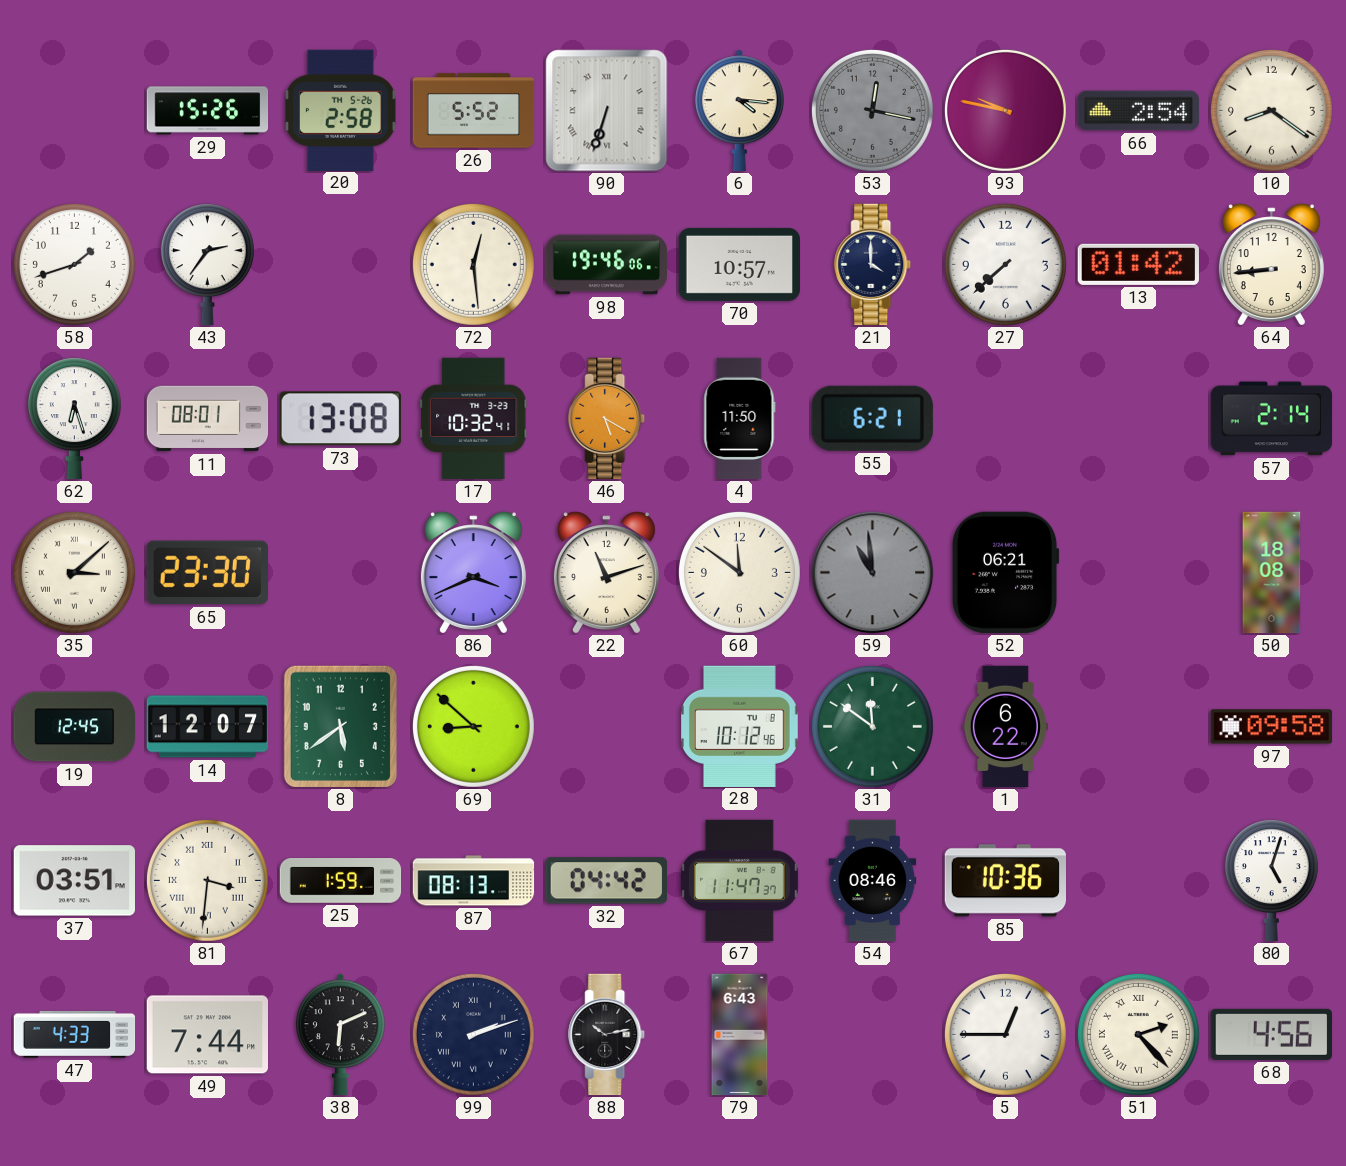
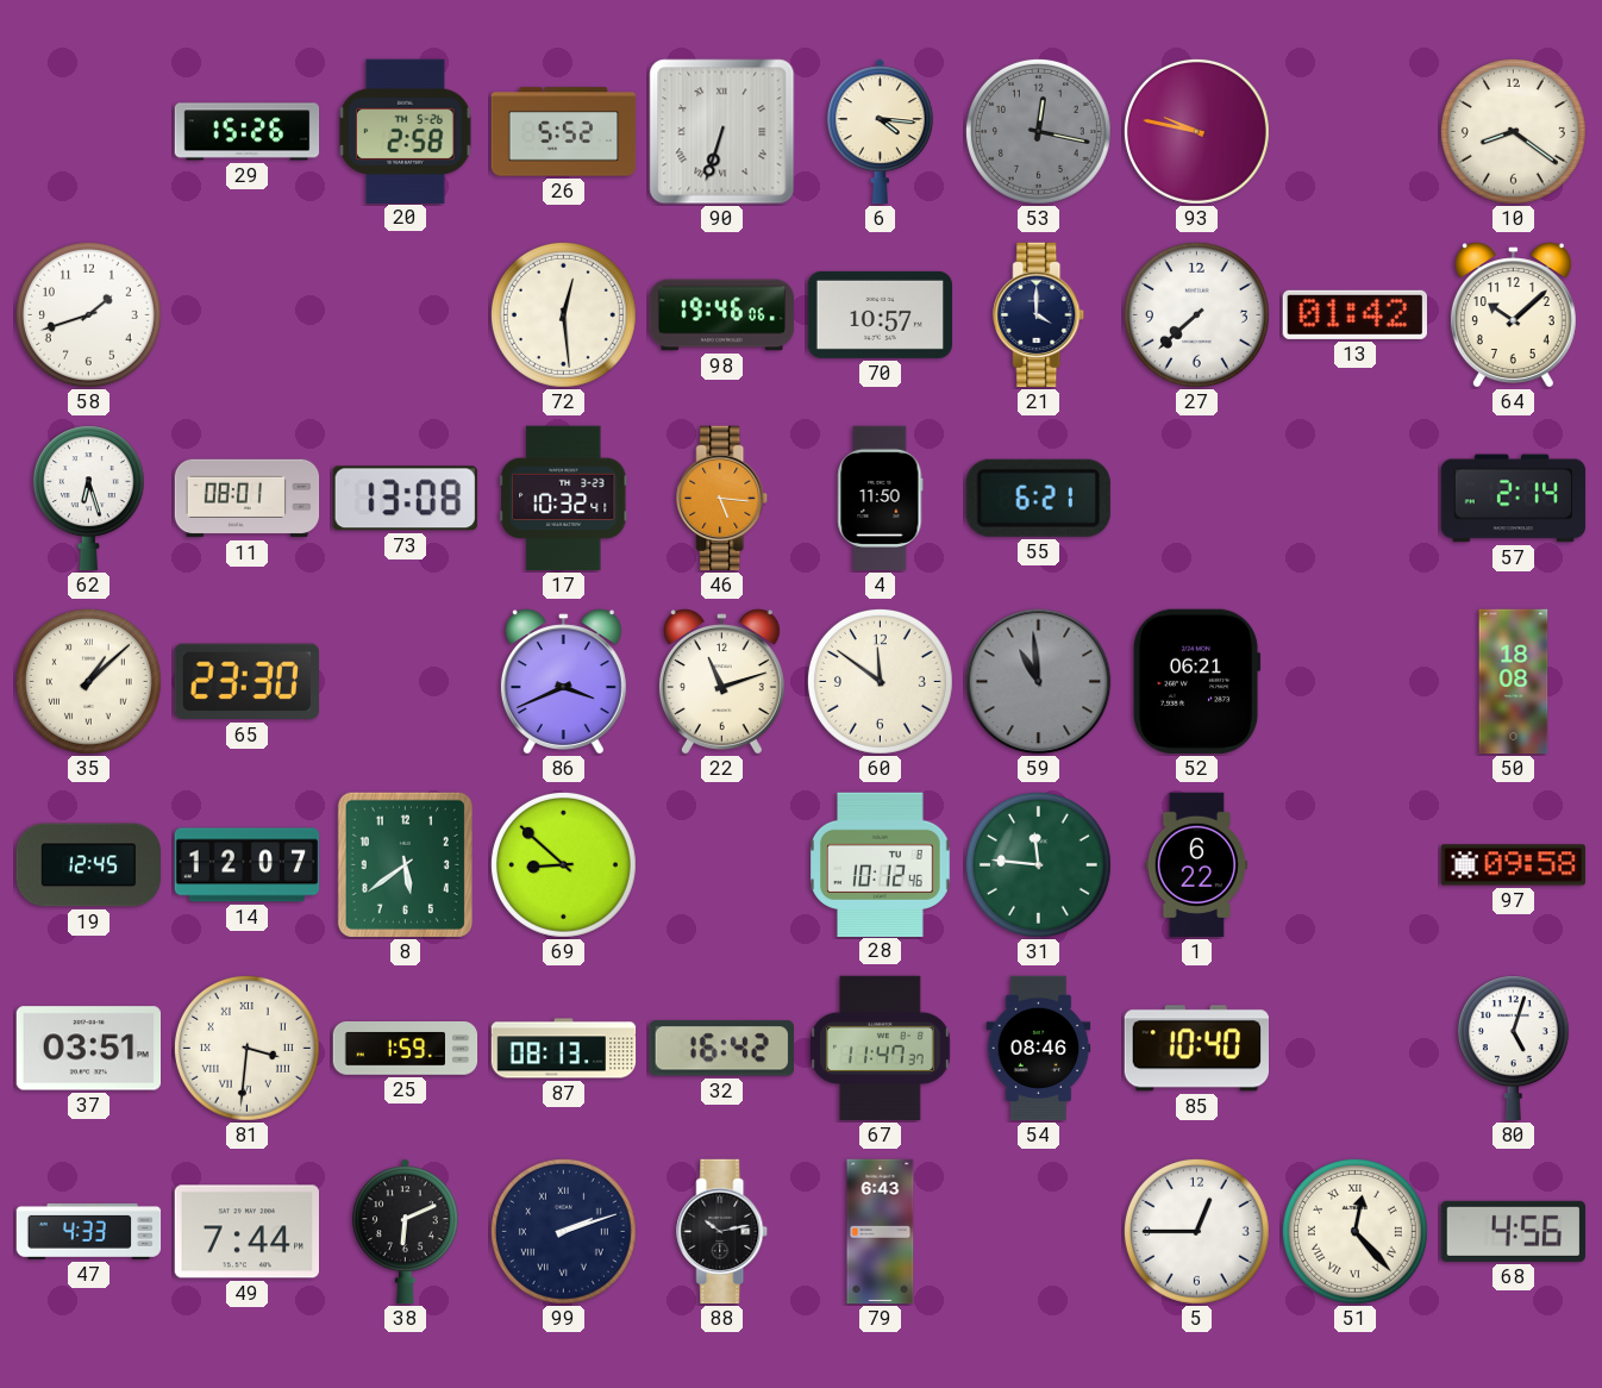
66: 2:54 -> none (1139, 111)
43: 2:36 -> none (207, 264)
64: 8:44 -> 10:08 (1513, 315)
46: 5:20 -> 5:16 (722, 499)
35: 3:08 -> 1:08 (88, 681)
31: 11:51 -> 11:46 (1038, 864)
32: 04:42 -> 16:42 (721, 1049)
85: 10:36 -> 10:40 (1196, 1049)
51: 2:23 -> 12:23 (1354, 1231)
